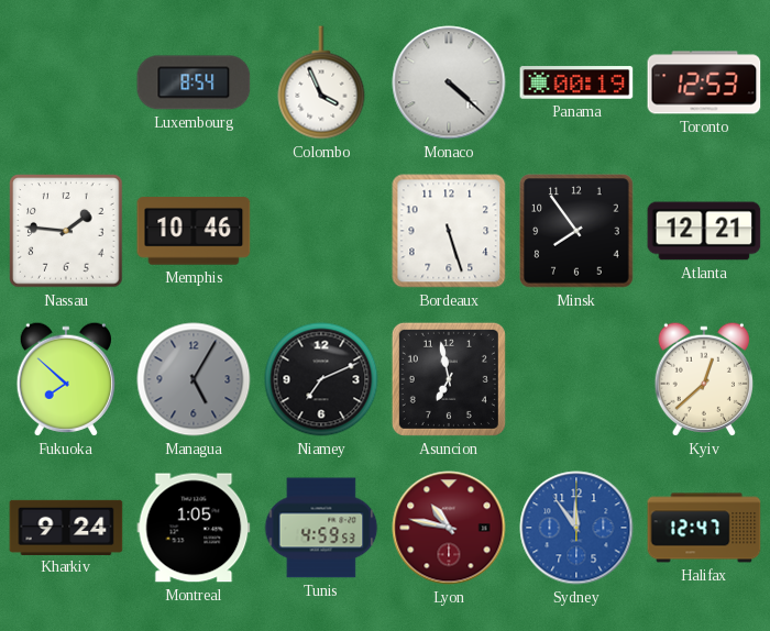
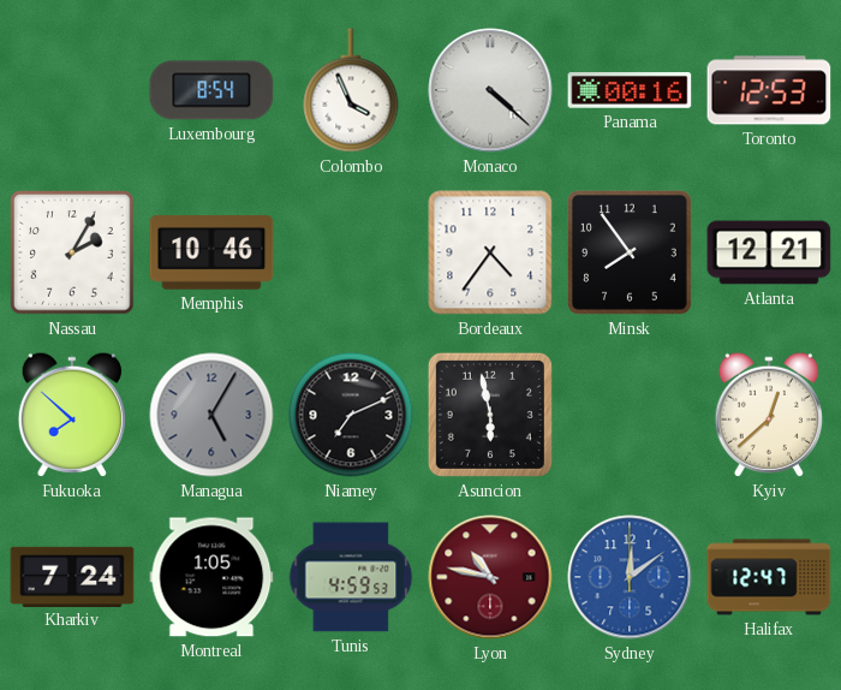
Panama: 00:19 -> 00:16 (630, 90)
Nassau: 1:46 -> 2:05 (72, 252)
Bordeaux: 5:27 -> 4:36 (490, 252)
Asuncion: 6:58 -> 5:58 (490, 415)
Kharkiv: 9:24 -> 7:24 (72, 576)
Sydney: 11:54 -> 12:09 (630, 577)
